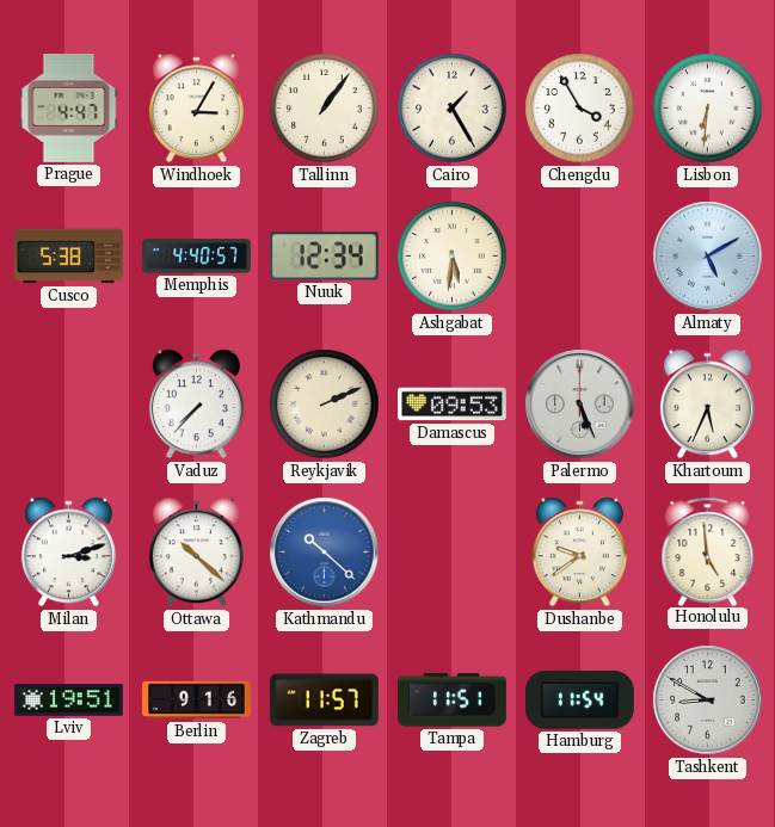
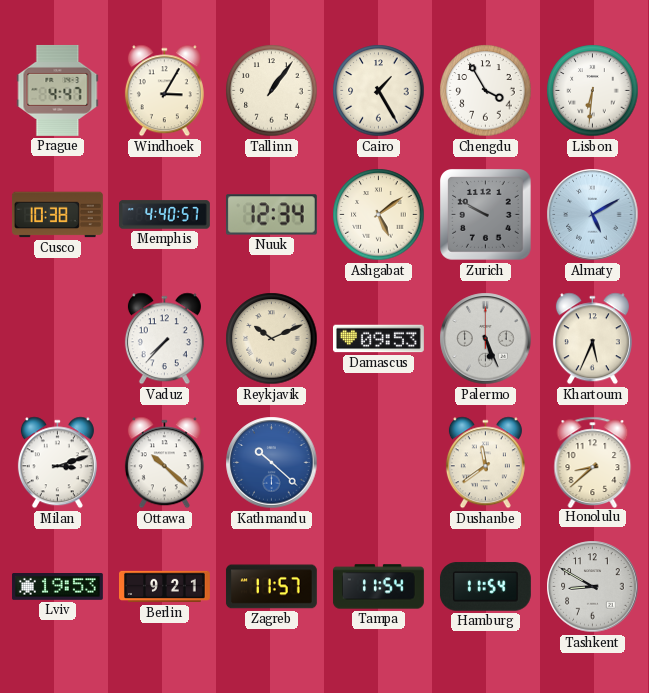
Cusco: 5:38 -> 10:38 (57, 215)
Ashgabat: 5:31 -> 5:09 (379, 215)
Zurich: none -> 9:50 (486, 215)
Reykjavik: 2:11 -> 10:11 (272, 339)
Dushanbe: 9:39 -> 11:39 (485, 463)
Honolulu: 4:59 -> 8:38 (593, 462)
Lviv: 19:51 -> 19:53 (58, 587)
Berlin: 9:16 -> 9:21 (165, 587)
Tampa: 11:51 -> 11:54 (378, 587)
